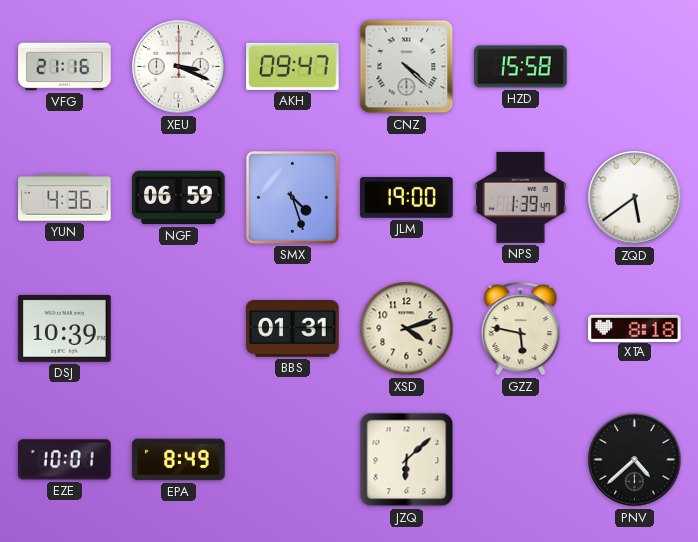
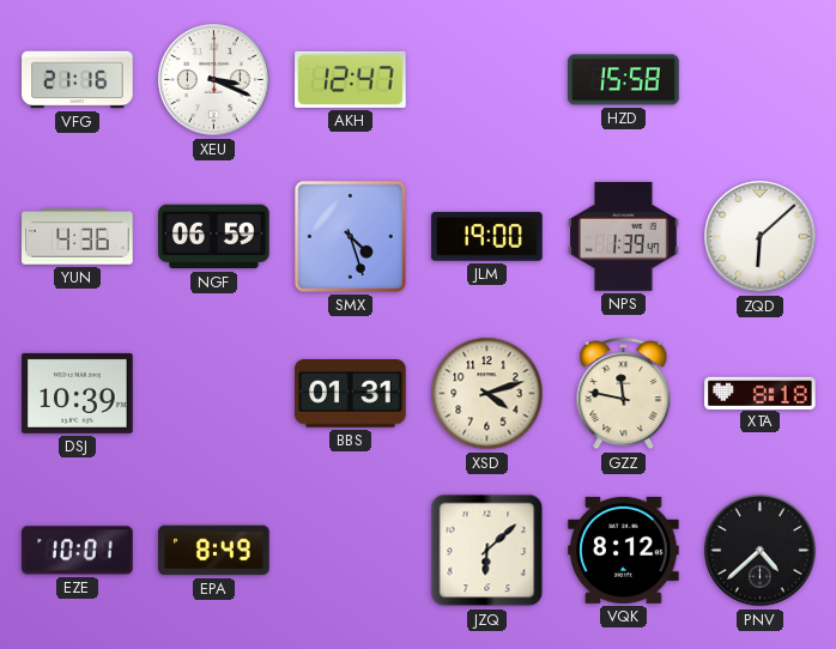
AKH: 09:47 -> 12:47 (351, 79)
CNZ: 4:22 -> none (407, 67)
ZQD: 5:39 -> 6:08 (761, 237)
GZZ: 5:47 -> 11:47 (624, 394)
VQK: none -> 8:12 (624, 550)
